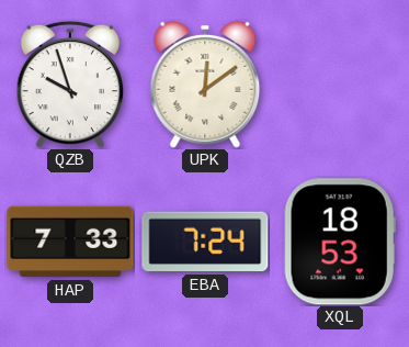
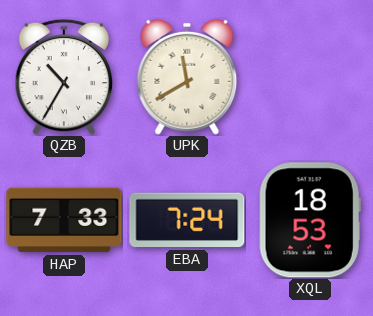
QZB: 9:57 -> 10:35 (64, 77)
UPK: 12:09 -> 11:40 (187, 77)
